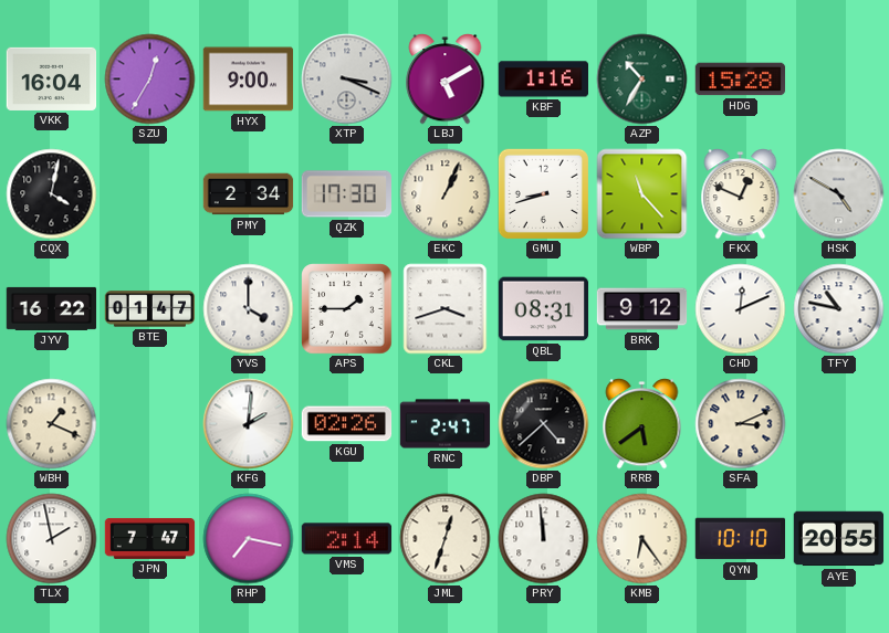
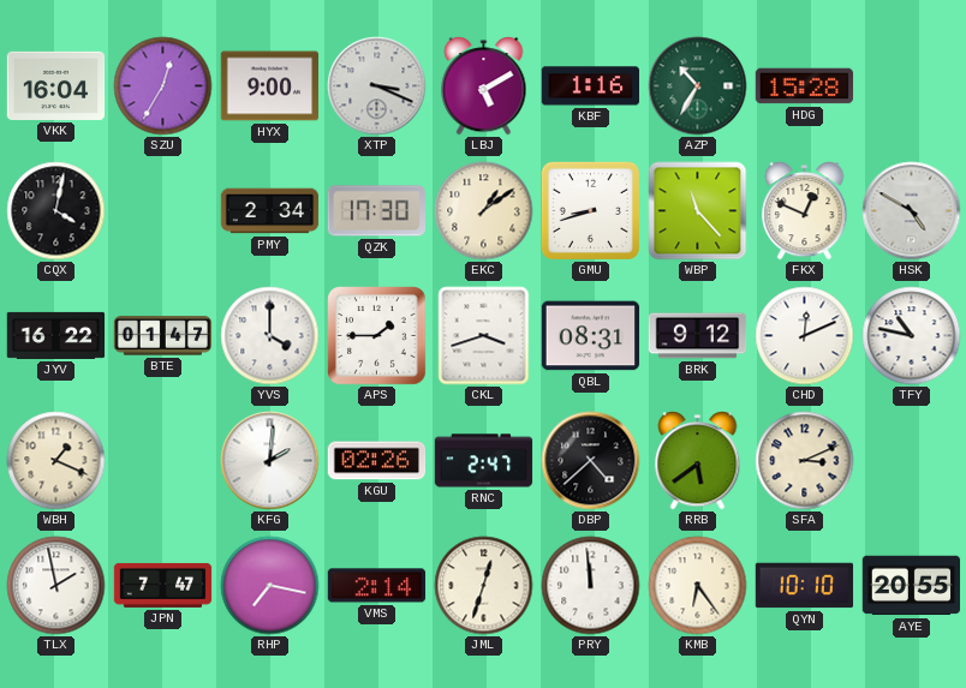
EKC: 1:04 -> 1:09 (484, 211)
